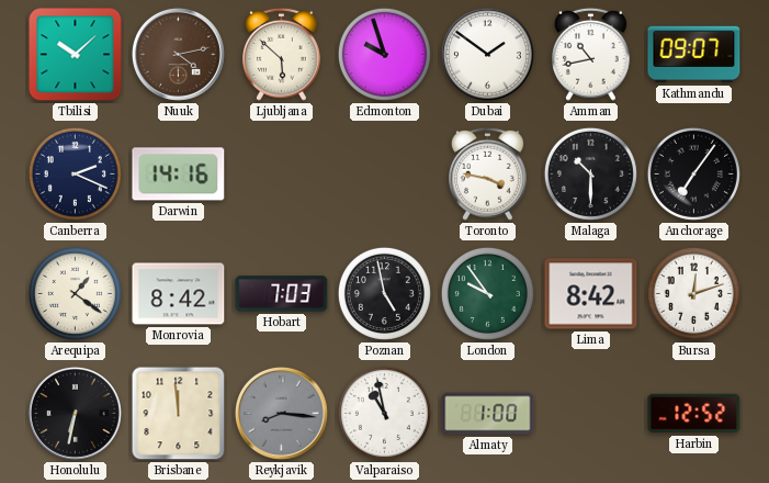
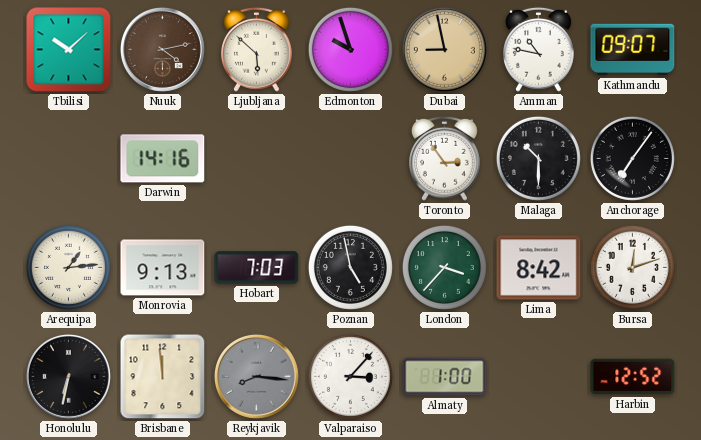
Dubai: 1:51 -> 8:58 (444, 49)
Dubai dial: white -> champagne (444, 49)
Amman: 10:43 -> 10:47 (539, 49)
Canberra: 2:19 -> none (75, 173)
Toronto: 3:47 -> 2:54 (445, 158)
Arequipa: 1:21 -> 1:14 (68, 267)
Monrovia: 8:42 -> 9:13 (163, 268)
London: 9:54 -> 3:37 (444, 267)
Valparaiso: 10:58 -> 3:07 (350, 376)
